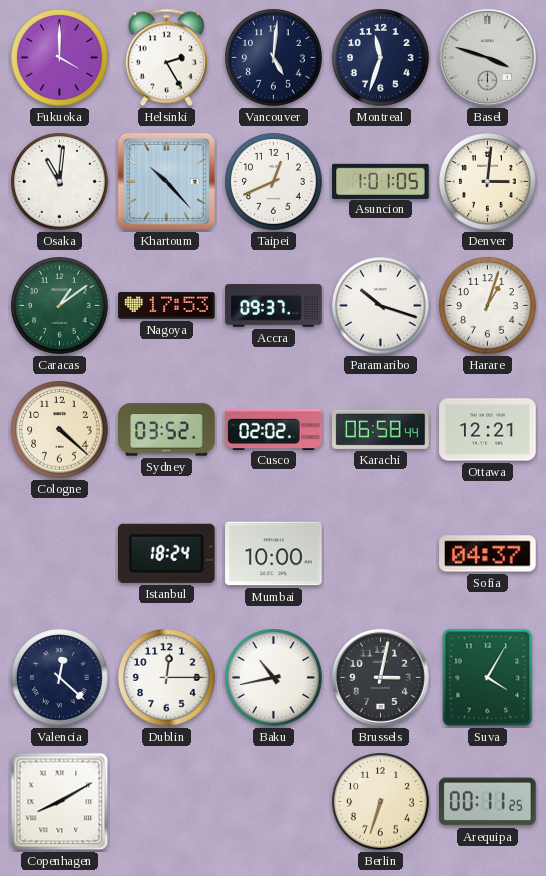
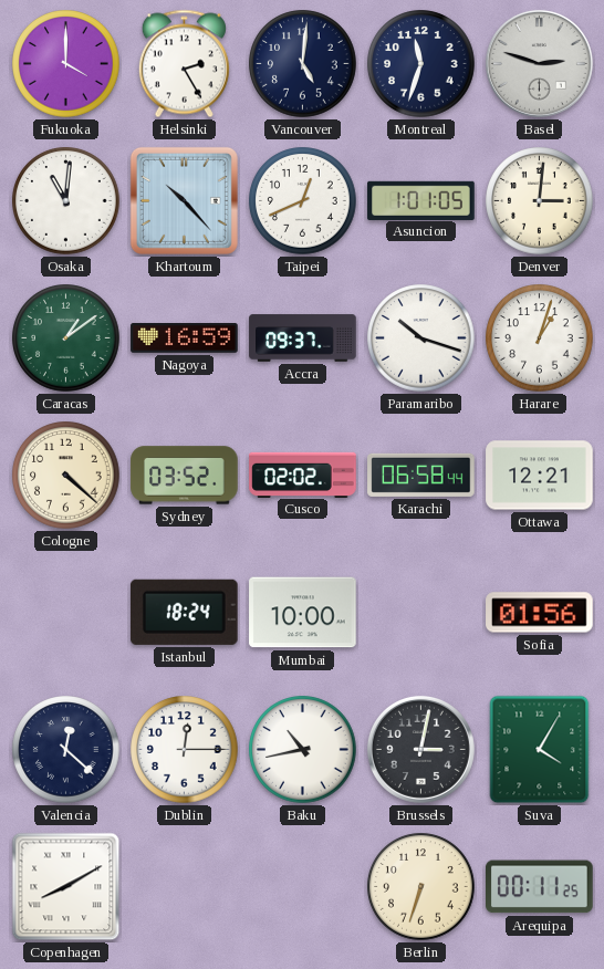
Basel: 3:48 -> 2:48 (539, 63)
Nagoya: 17:53 -> 16:59 (185, 338)
Sofia: 04:37 -> 01:56 (540, 613)
